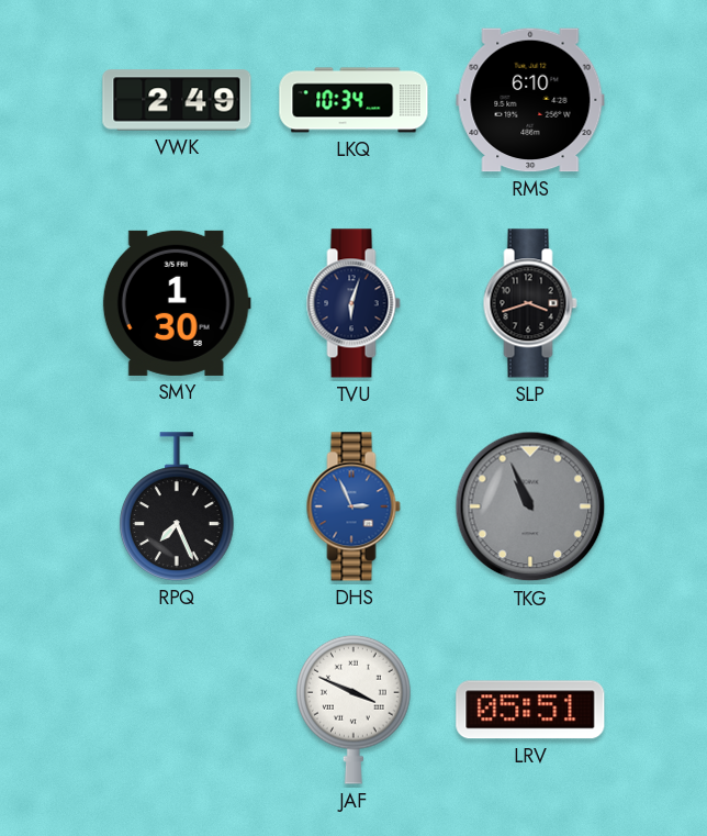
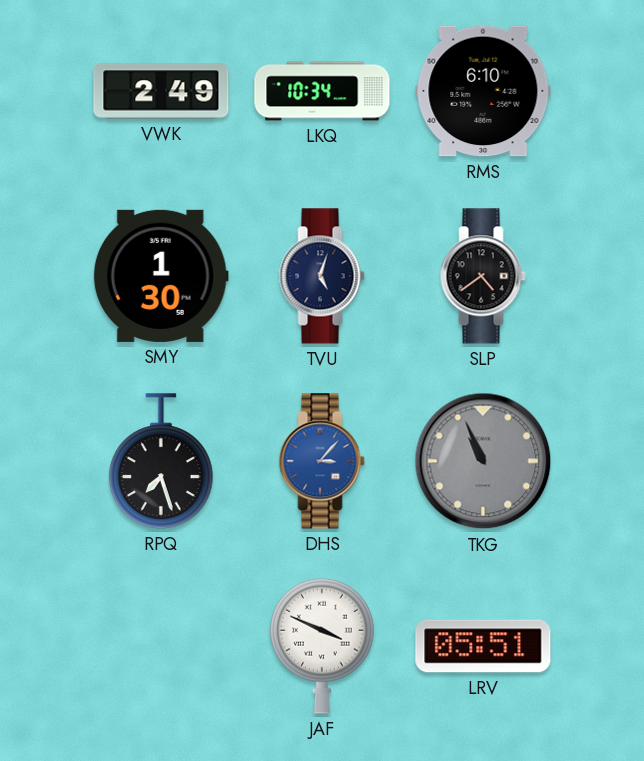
TVU: 6:03 -> 5:03 (322, 276)
SLP: 3:42 -> 4:39 (483, 276)
RPQ: 7:26 -> 7:27 (162, 461)
DHS: 2:56 -> 3:07 (322, 461)
